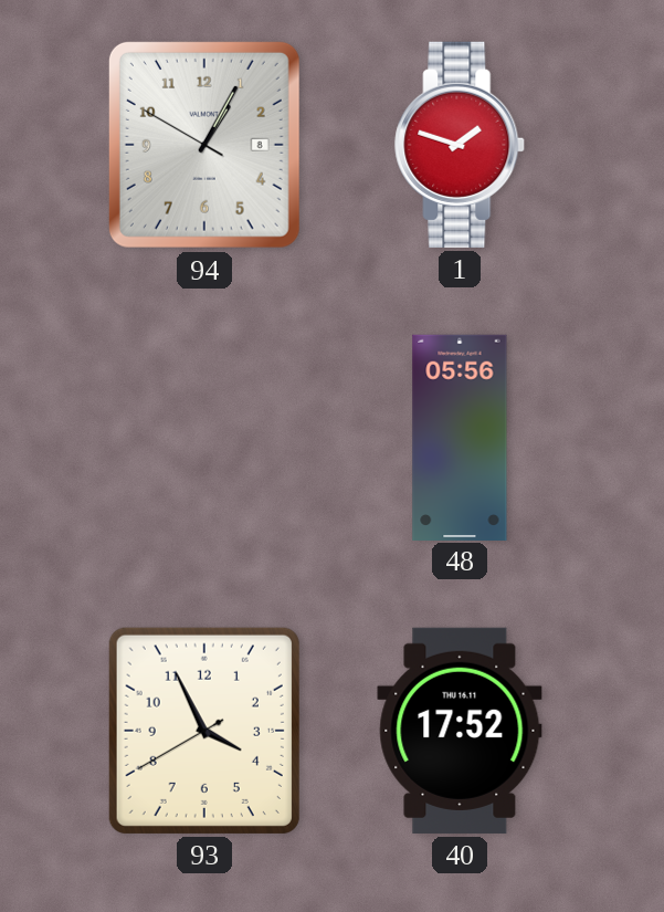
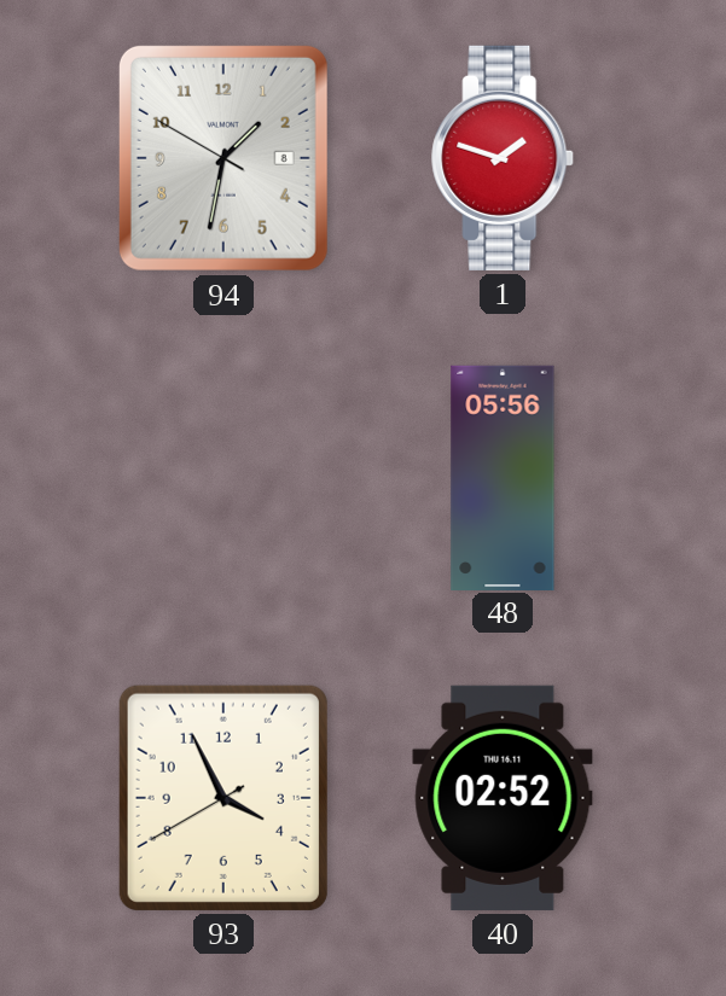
94: 1:04 -> 1:31 (223, 158)
40: 17:52 -> 02:52 (503, 798)
